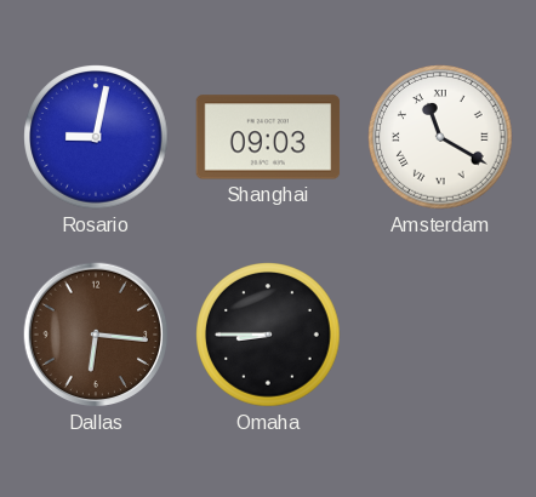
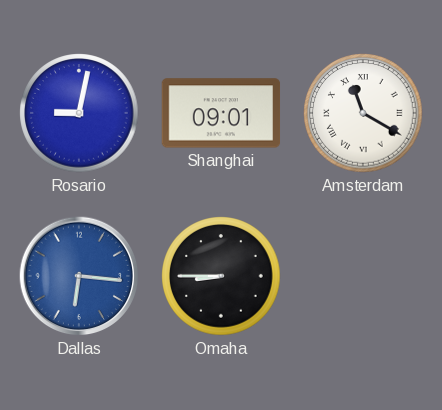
Shanghai: 09:03 -> 09:01 (221, 113)
Dallas dial: brown -> blue (79, 276)
